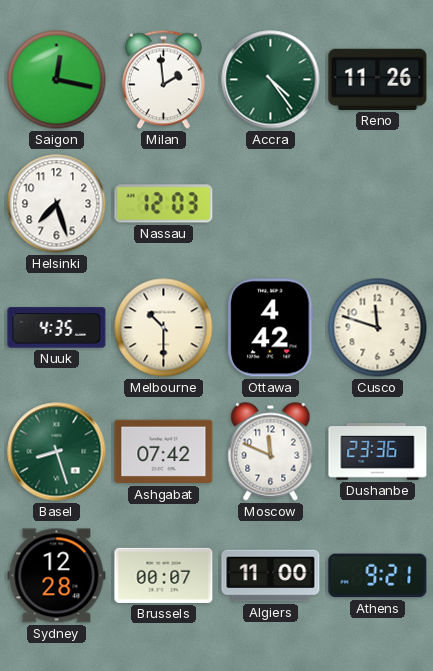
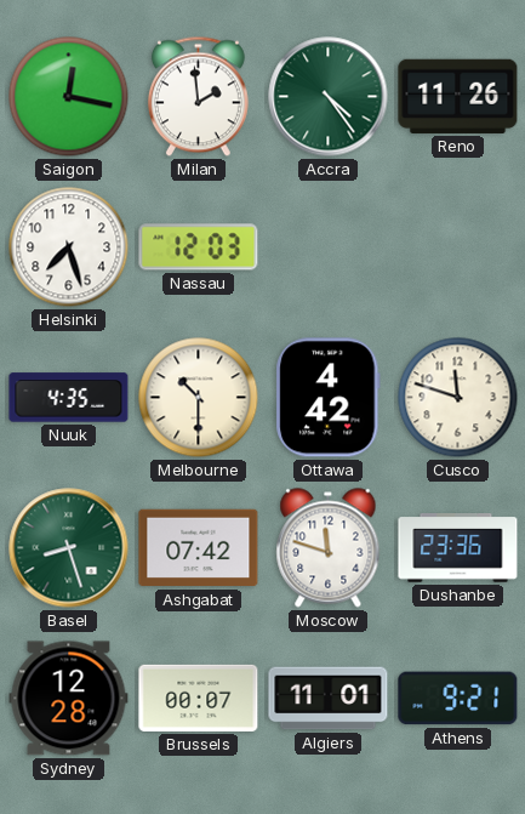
Moscow: 11:49 -> 11:48 (329, 548)
Algiers: 11:00 -> 11:01 (329, 699)
